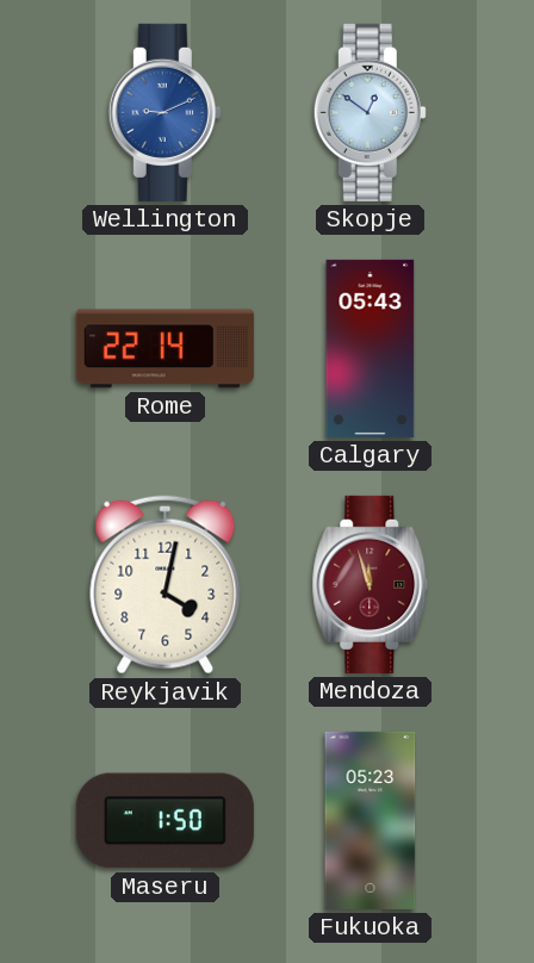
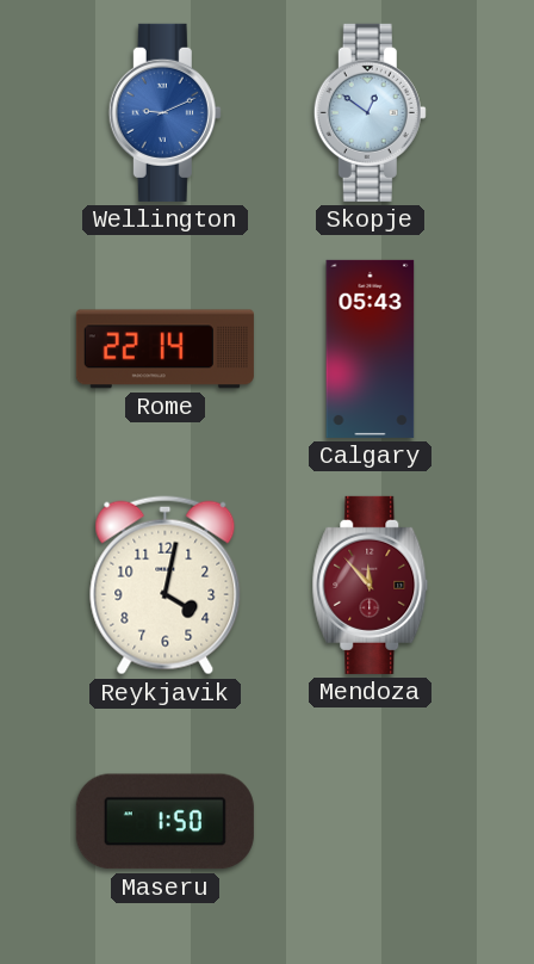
Mendoza: 11:57 -> 11:53 (371, 585)
Fukuoka: 05:23 -> none (371, 820)
